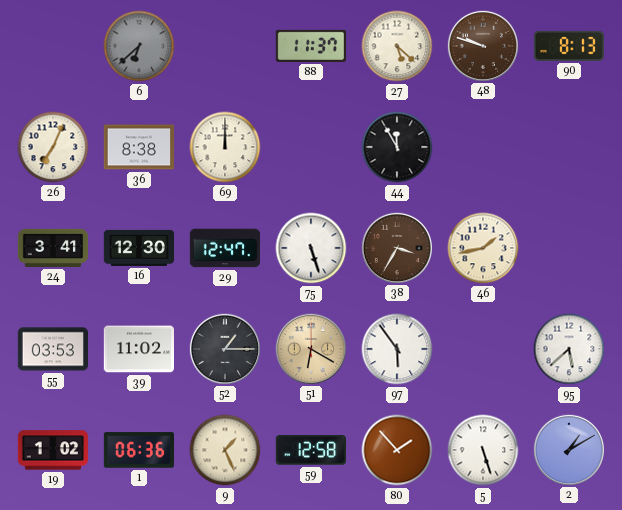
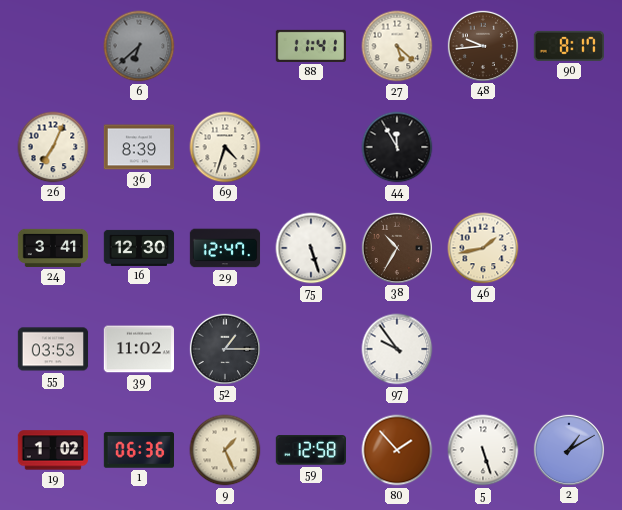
88: 11:37 -> 11:41 (310, 46)
48: 9:48 -> 9:44 (482, 45)
90: 8:13 -> 8:17 (568, 46)
36: 8:38 -> 8:39 (139, 147)
69: 12:00 -> 4:33 (225, 147)
38: 3:35 -> 10:35 (396, 247)
51: 6:20 -> none (310, 348)
97: 5:54 -> 9:54 (397, 349)
95: 5:38 -> none (569, 349)
